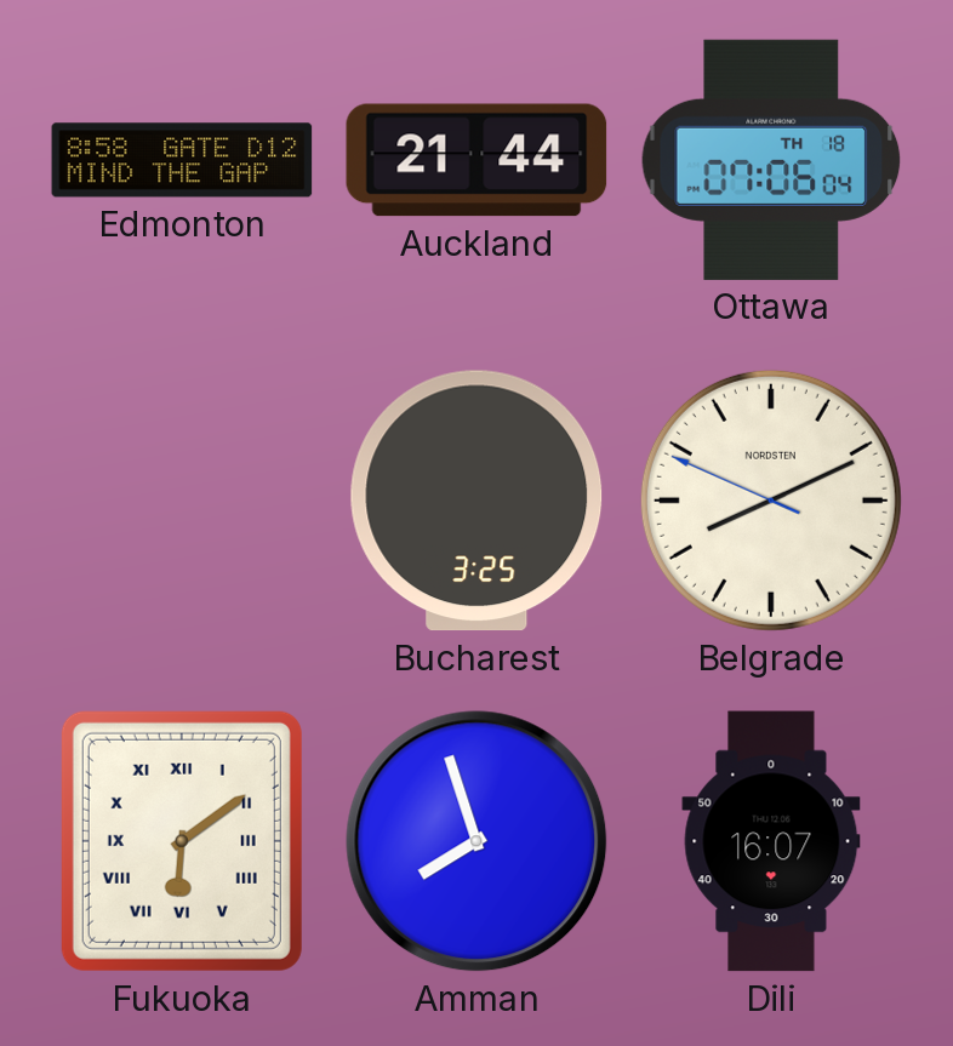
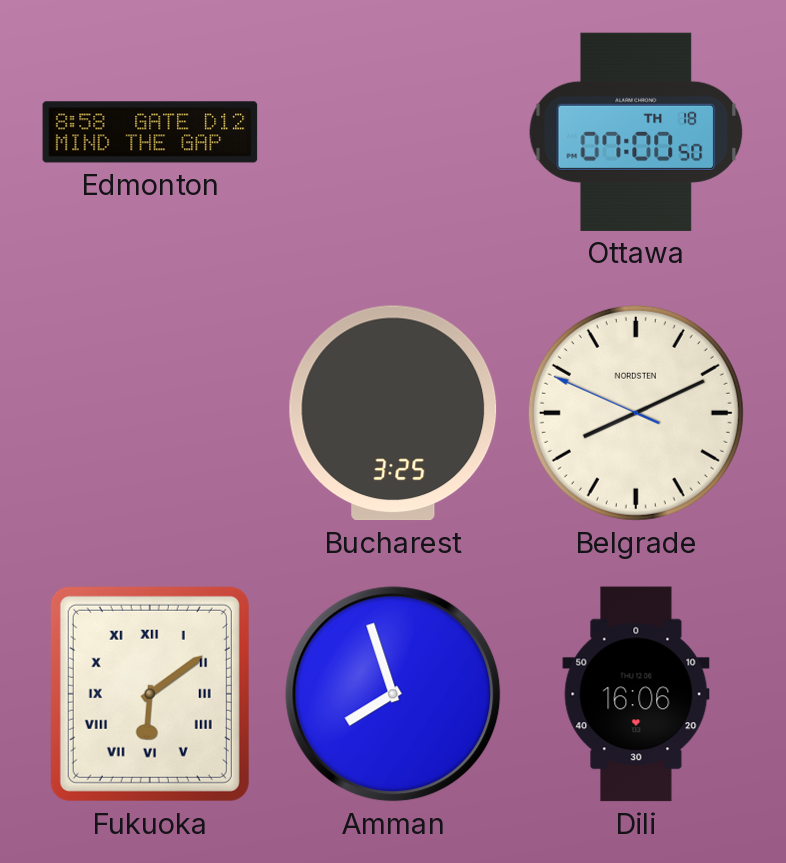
Auckland: 21:44 -> none (476, 160)
Ottawa: 07:06 -> 07:00 (636, 132)
Dili: 16:07 -> 16:06 (636, 694)
